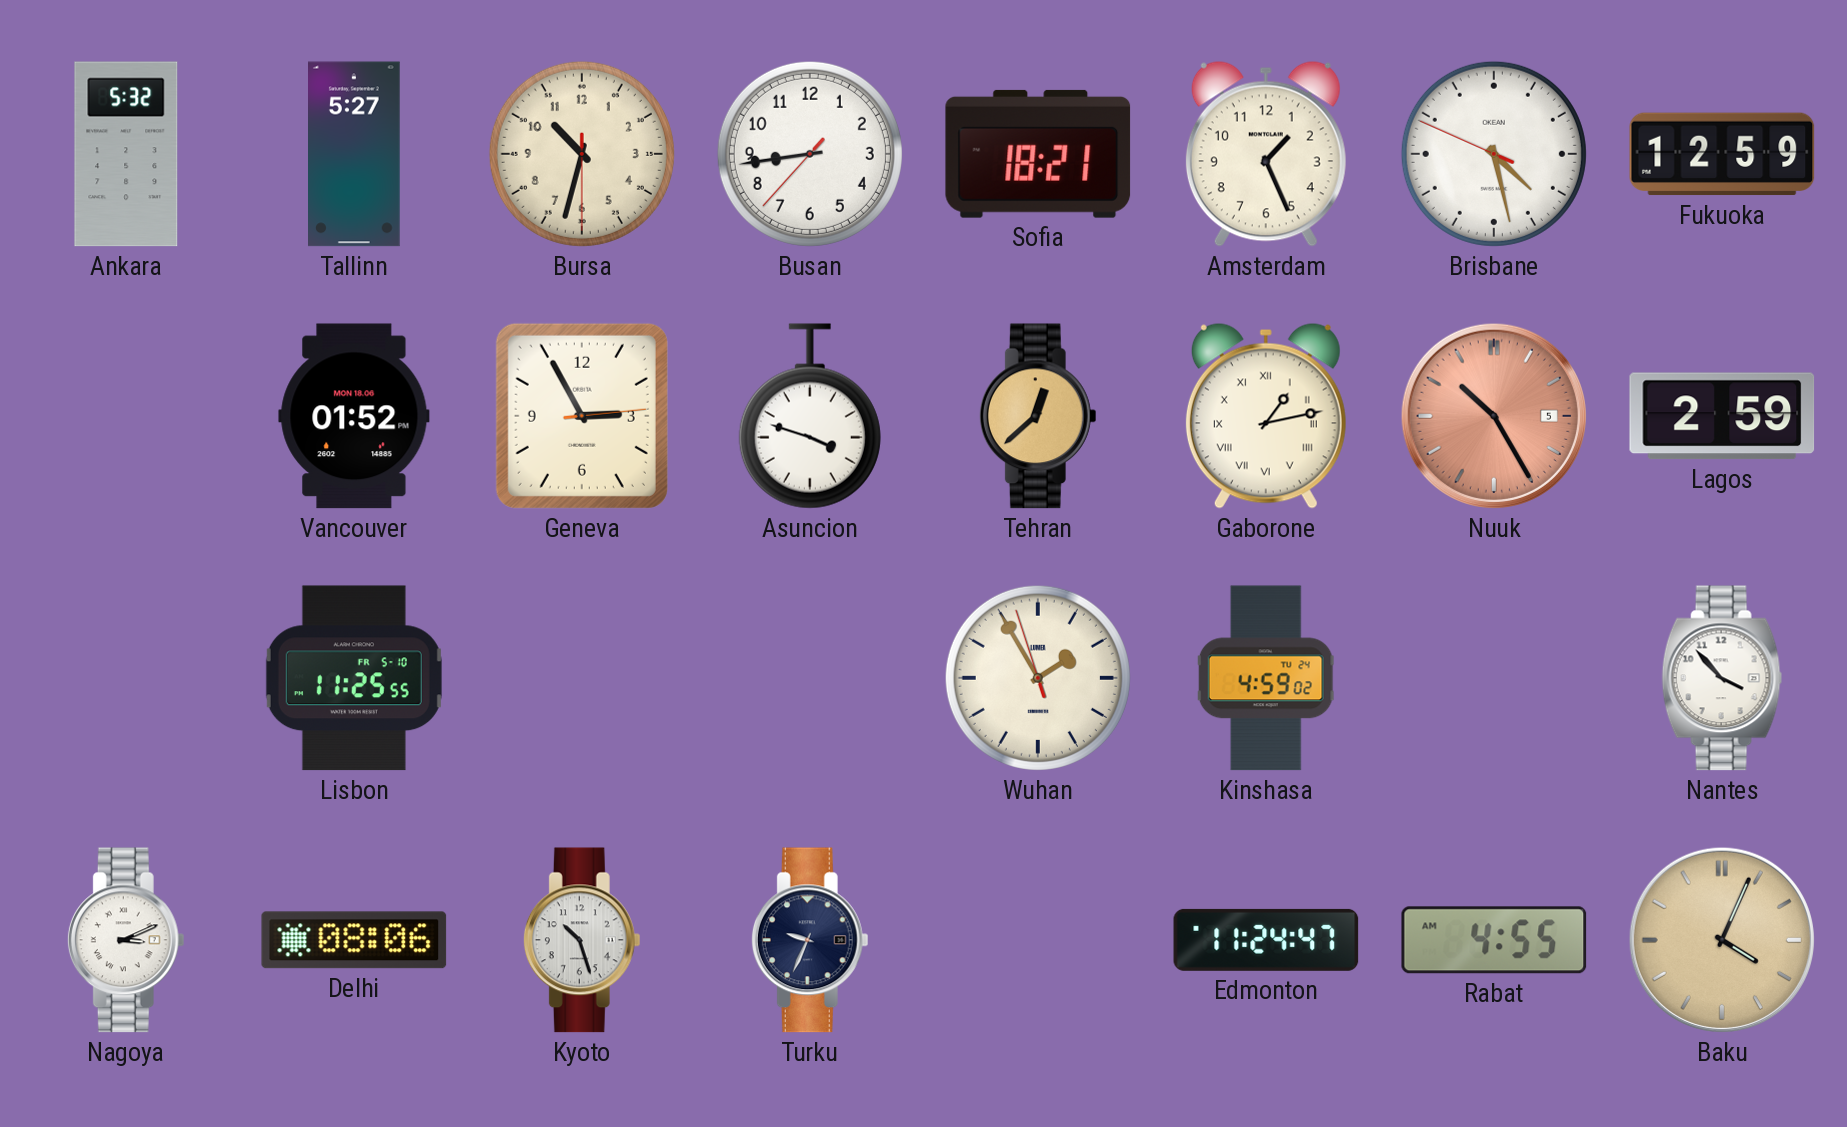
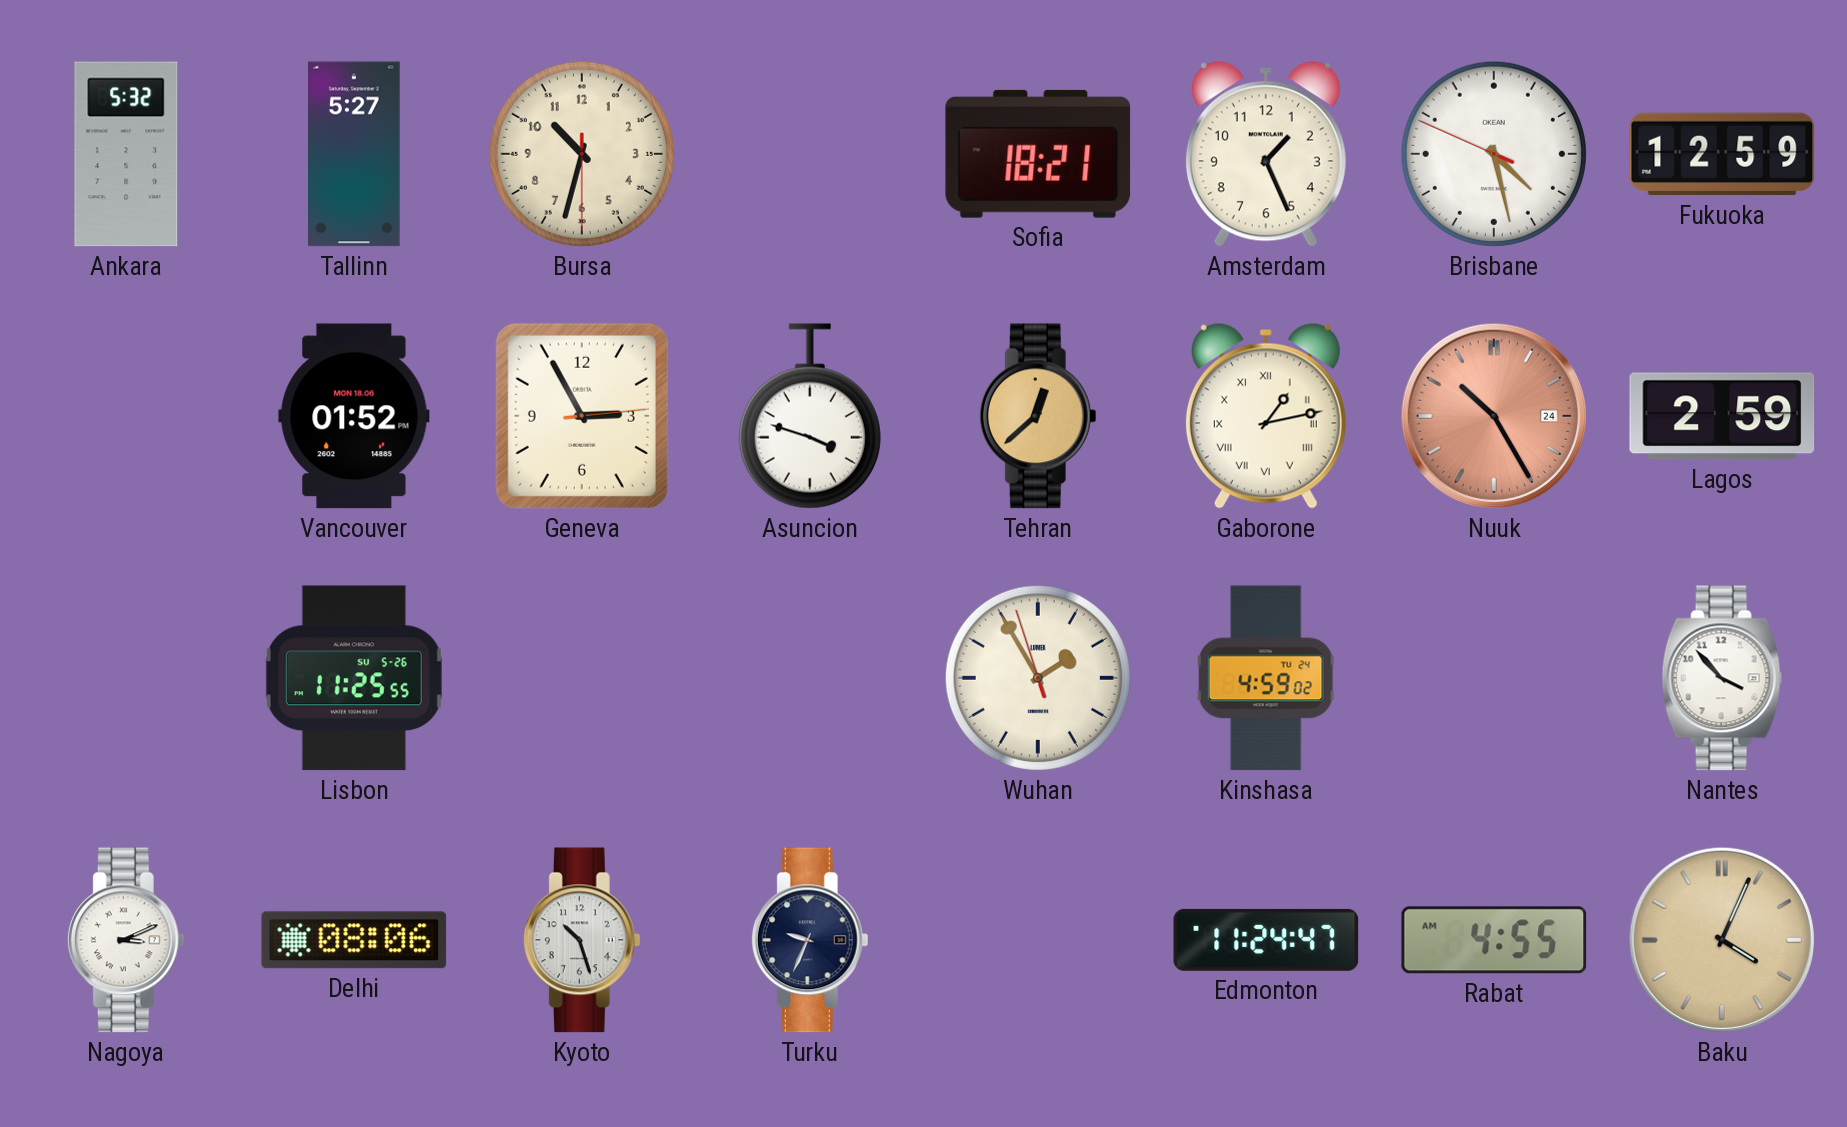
Busan: 8:43 -> none (810, 154)
Nuuk date: 5 -> 24 (1494, 416)
Lisbon date: FR 5-10 -> SU 5-26 (354, 678)
